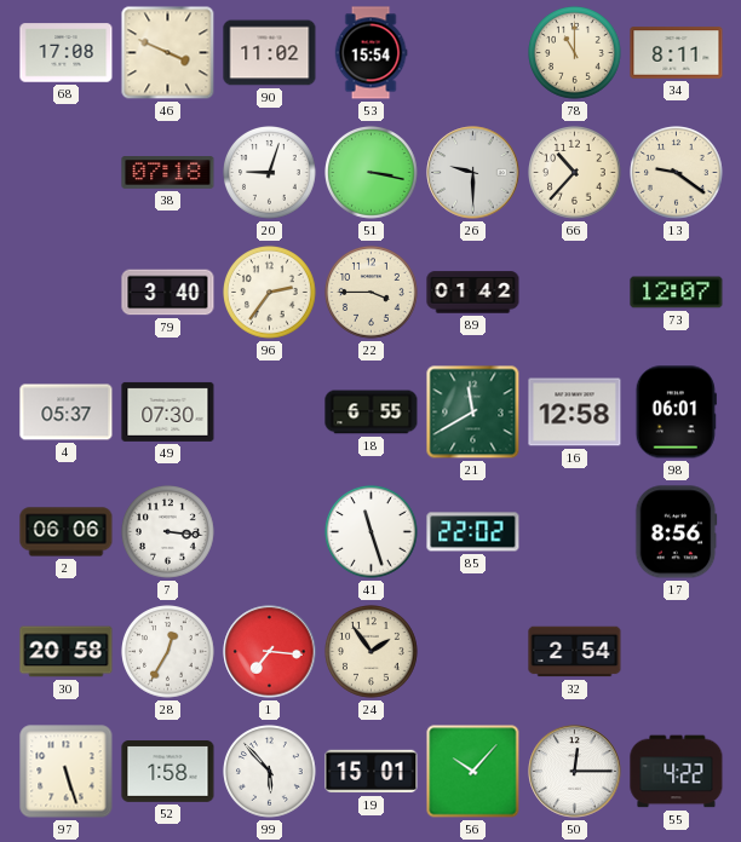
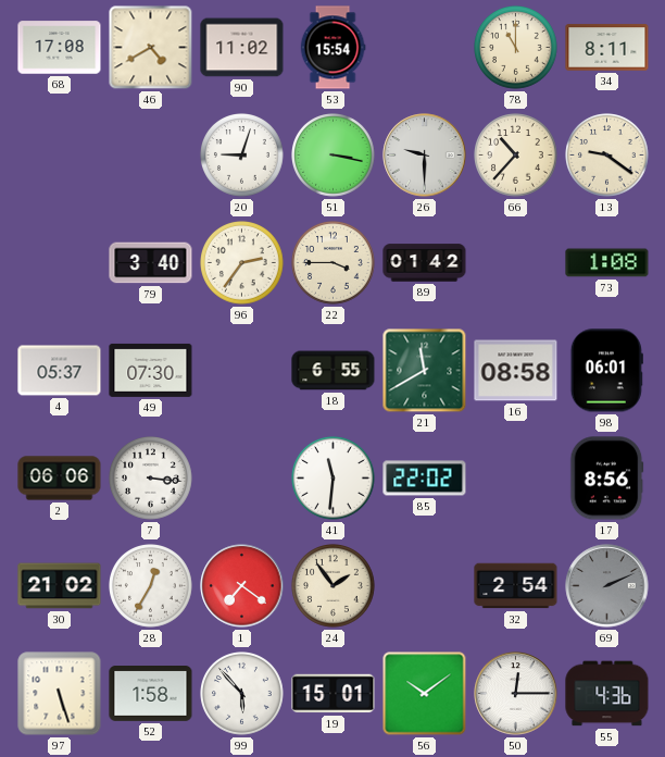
46: 3:49 -> 4:40 (151, 48)
38: 07:18 -> none (168, 173)
73: 12:07 -> 1:08 (607, 263)
16: 12:58 -> 08:58 (516, 371)
41: 11:27 -> 11:31 (334, 479)
30: 20:58 -> 21:02 (60, 586)
1: 7:16 -> 7:21 (242, 586)
69: none -> 2:11 (607, 586)
56: 10:07 -> 10:09 (425, 694)
55: 4:22 -> 4:36 (607, 694)
